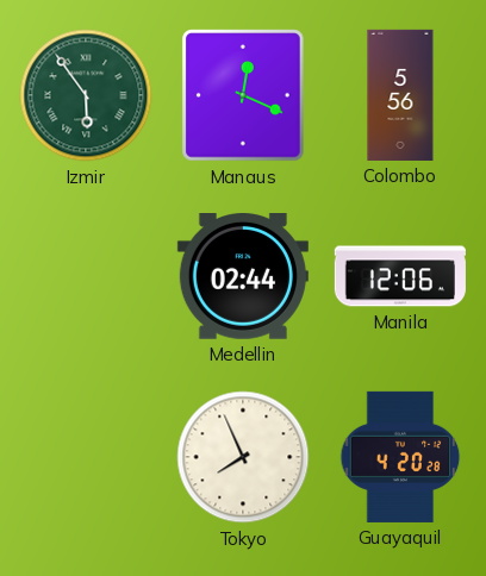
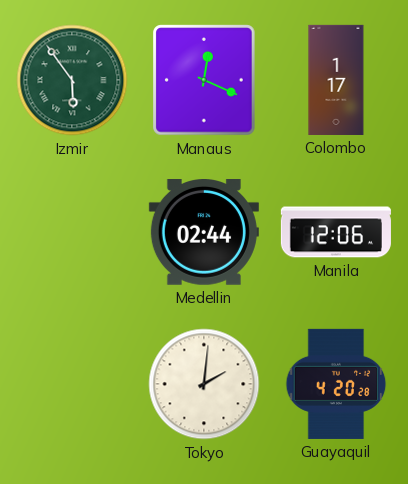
Colombo: 5:56 -> 1:17 (336, 80)
Tokyo: 7:56 -> 2:01 (204, 384)
